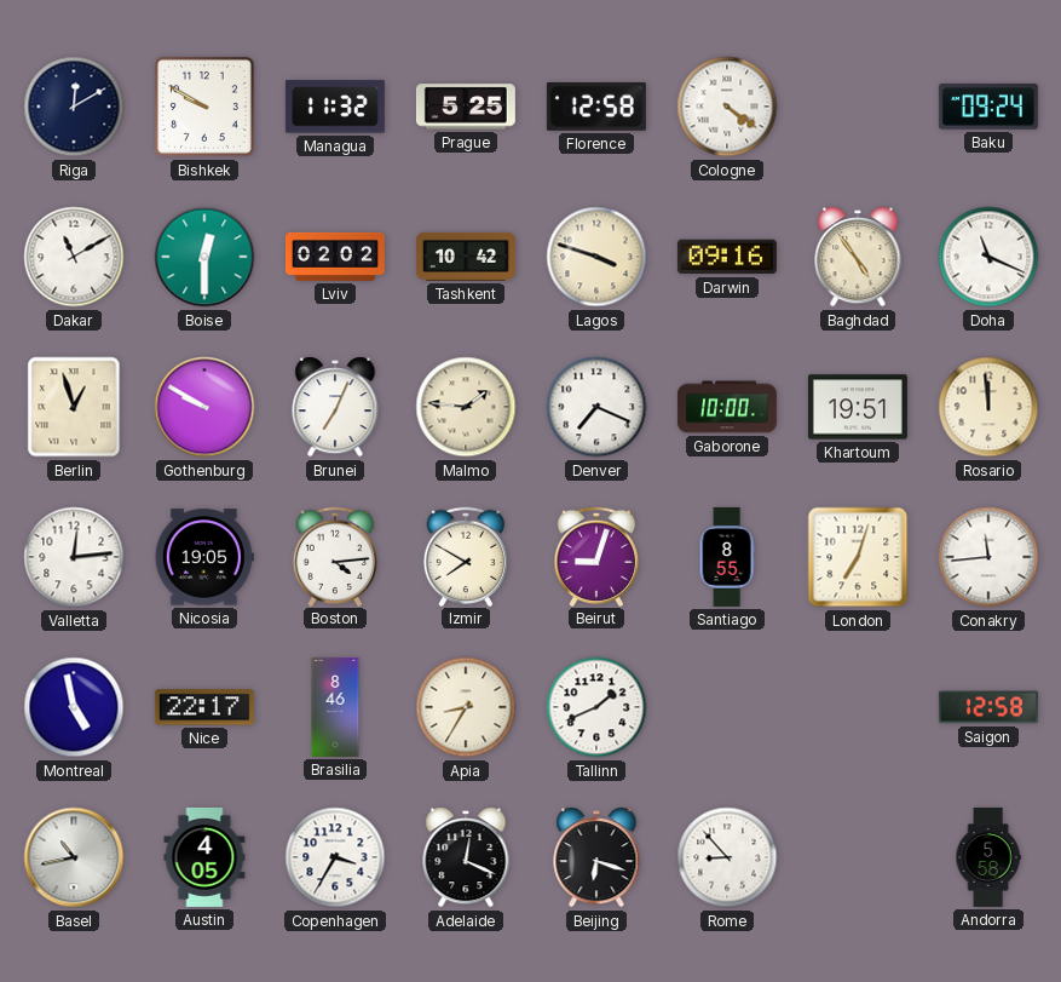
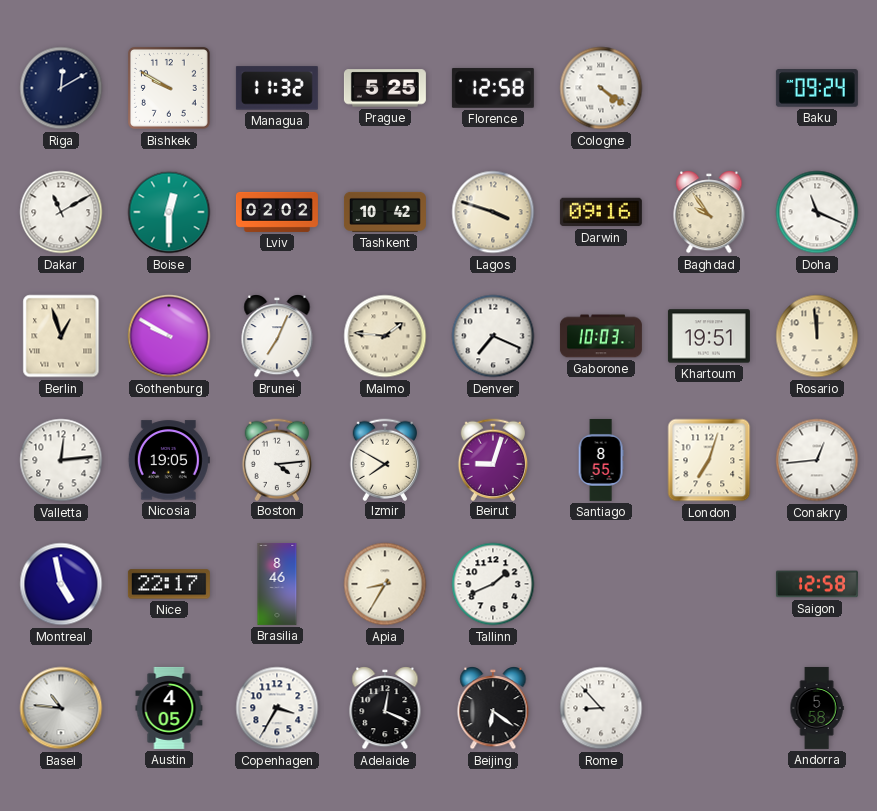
Baghdad: 4:54 -> 9:54 (709, 212)
Gaborone: 10:00 -> 10:03 (601, 336)
Conakry: 11:44 -> 12:44 (817, 460)
Basel: 10:43 -> 10:46 (61, 708)
Beijing: 6:18 -> 6:21 (493, 708)
